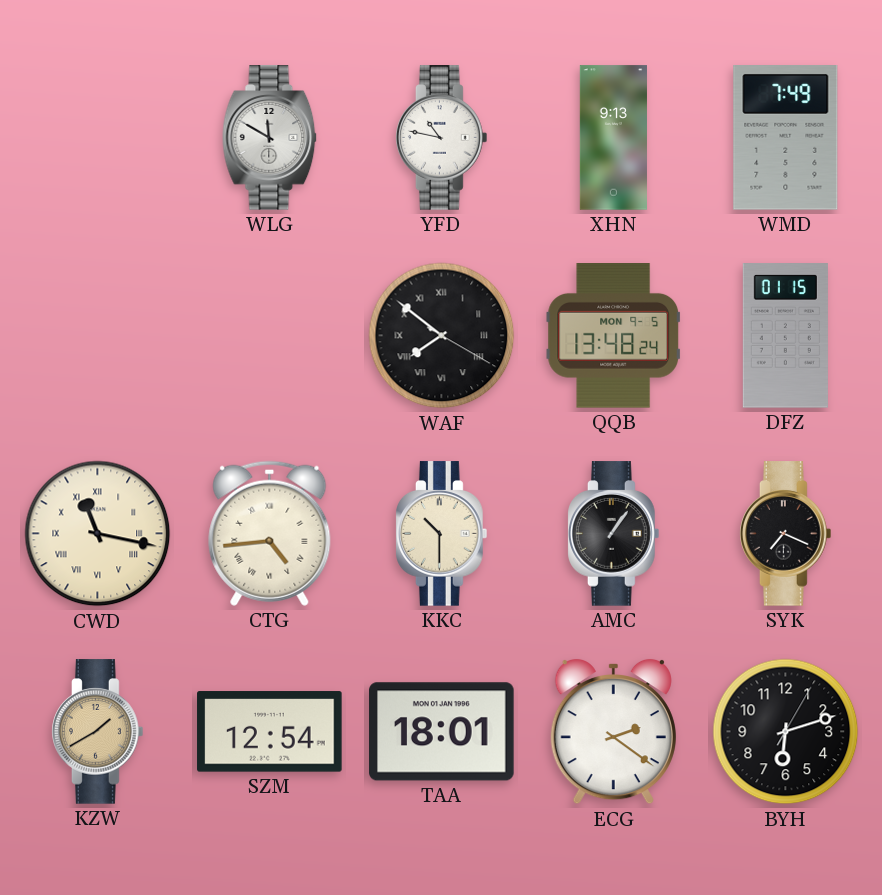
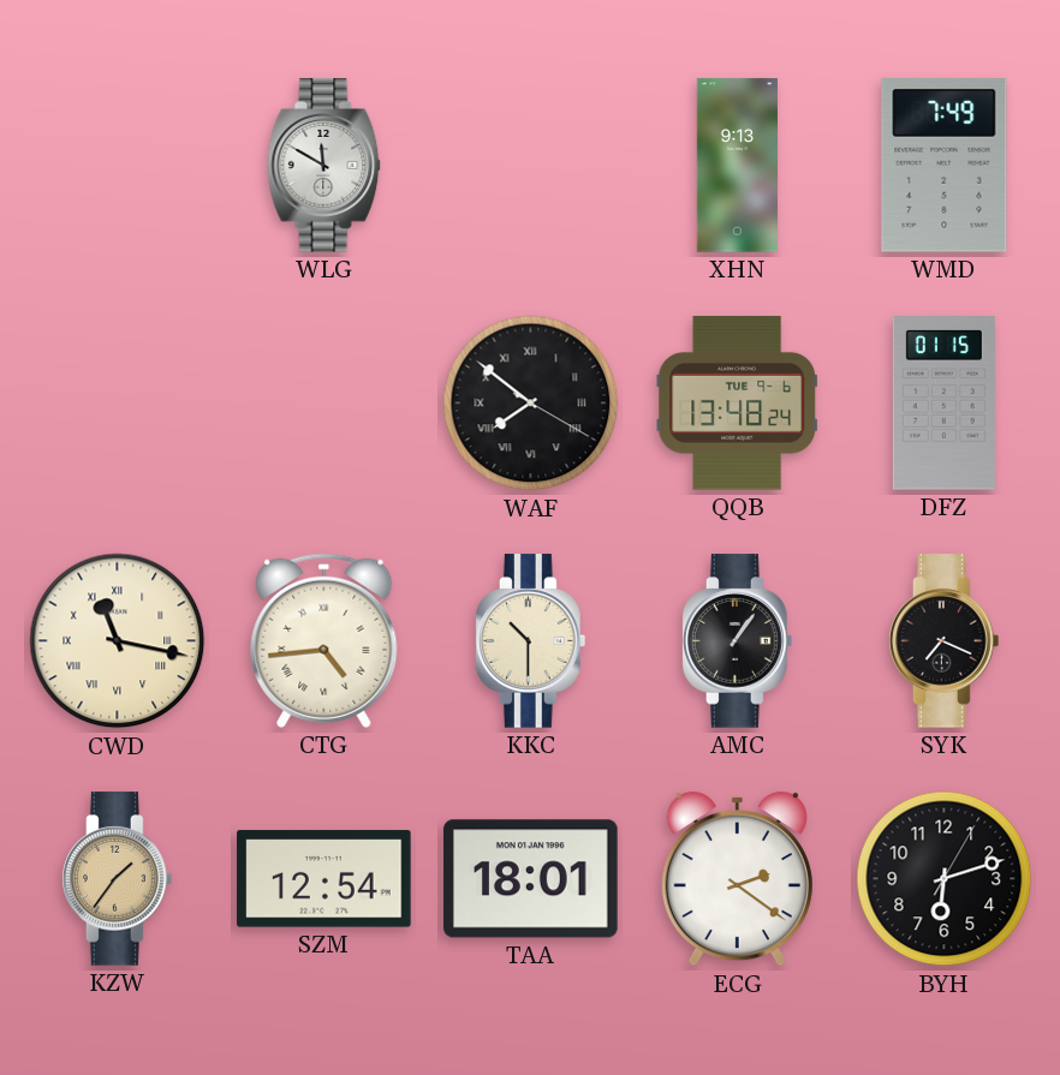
YFD: 10:47 -> none (442, 138)
QQB date: MON 9-5 -> TUE 9-6 (737, 404)
KZW: 1:40 -> 1:36 (118, 879)
